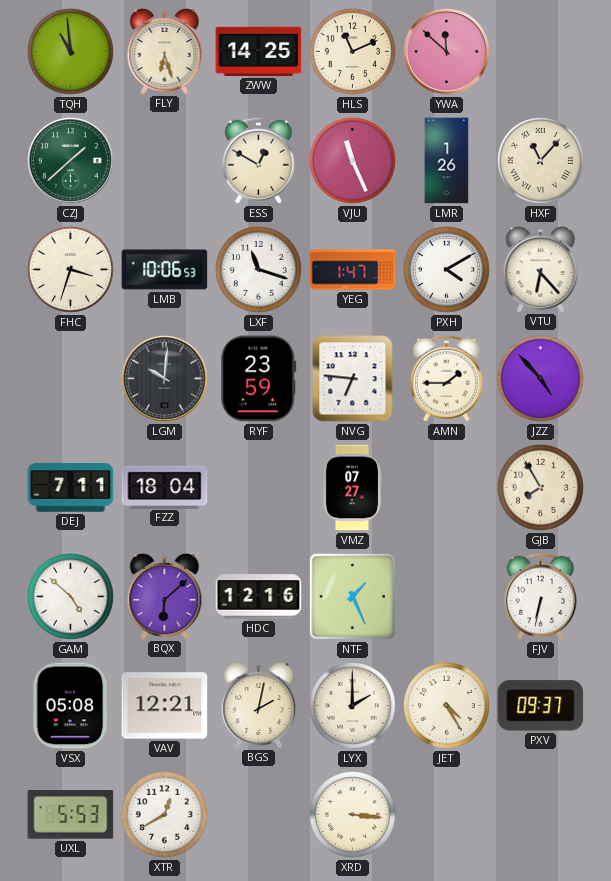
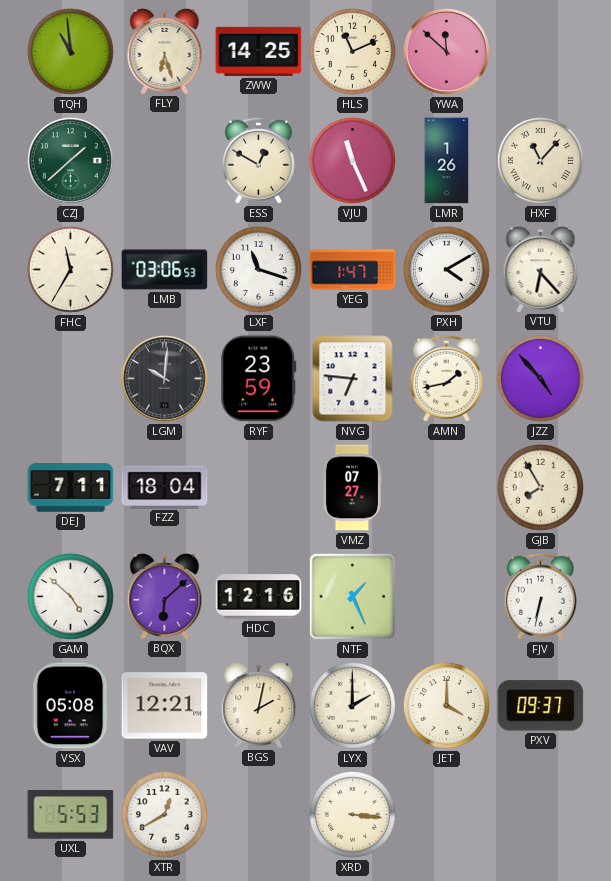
FHC: 3:33 -> 11:35 (70, 269)
LMB: 10:06 -> 03:06 (165, 270)
AMN: 1:45 -> 1:43 (446, 378)
JET: 4:25 -> 4:00 (446, 705)
